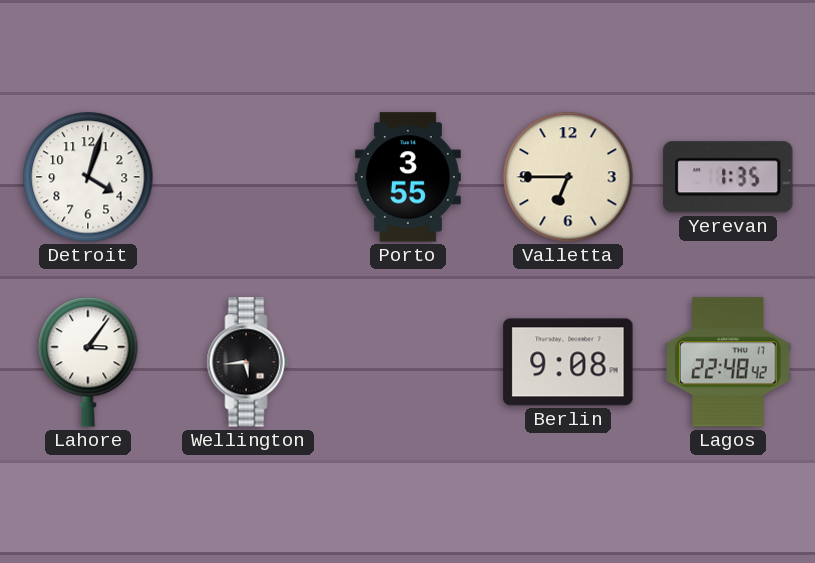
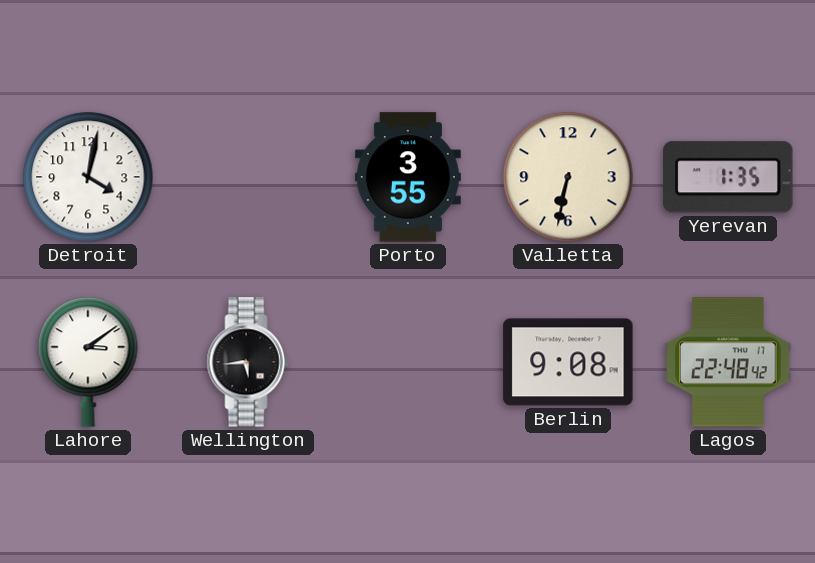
Detroit: 4:03 -> 4:02 (88, 177)
Valletta: 6:45 -> 6:32 (568, 177)
Lahore: 3:06 -> 3:09 (88, 362)
